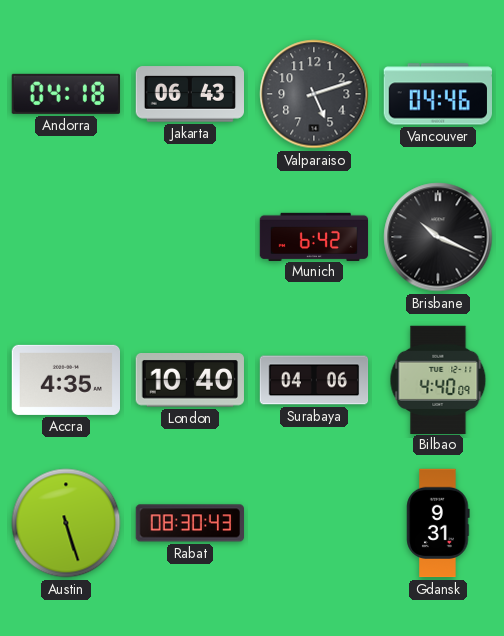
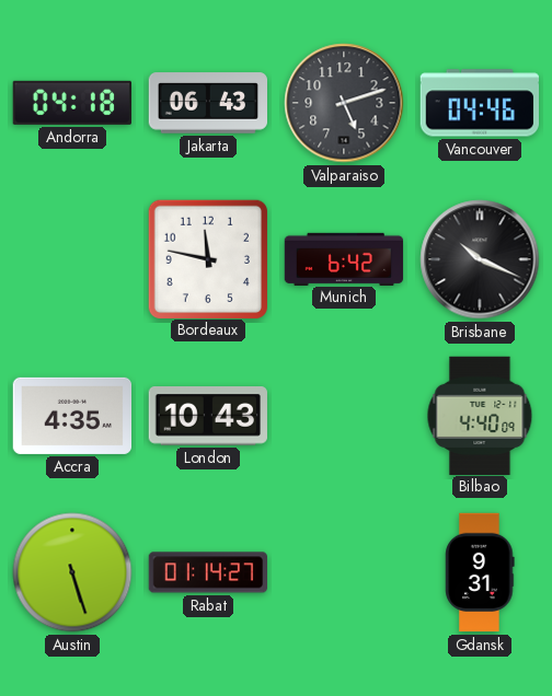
Bordeaux: none -> 11:47 (207, 258)
London: 10:40 -> 10:43 (207, 417)
Surabaya: 04:06 -> none (314, 380)
Rabat: 08:30 -> 01:14 (207, 572)
